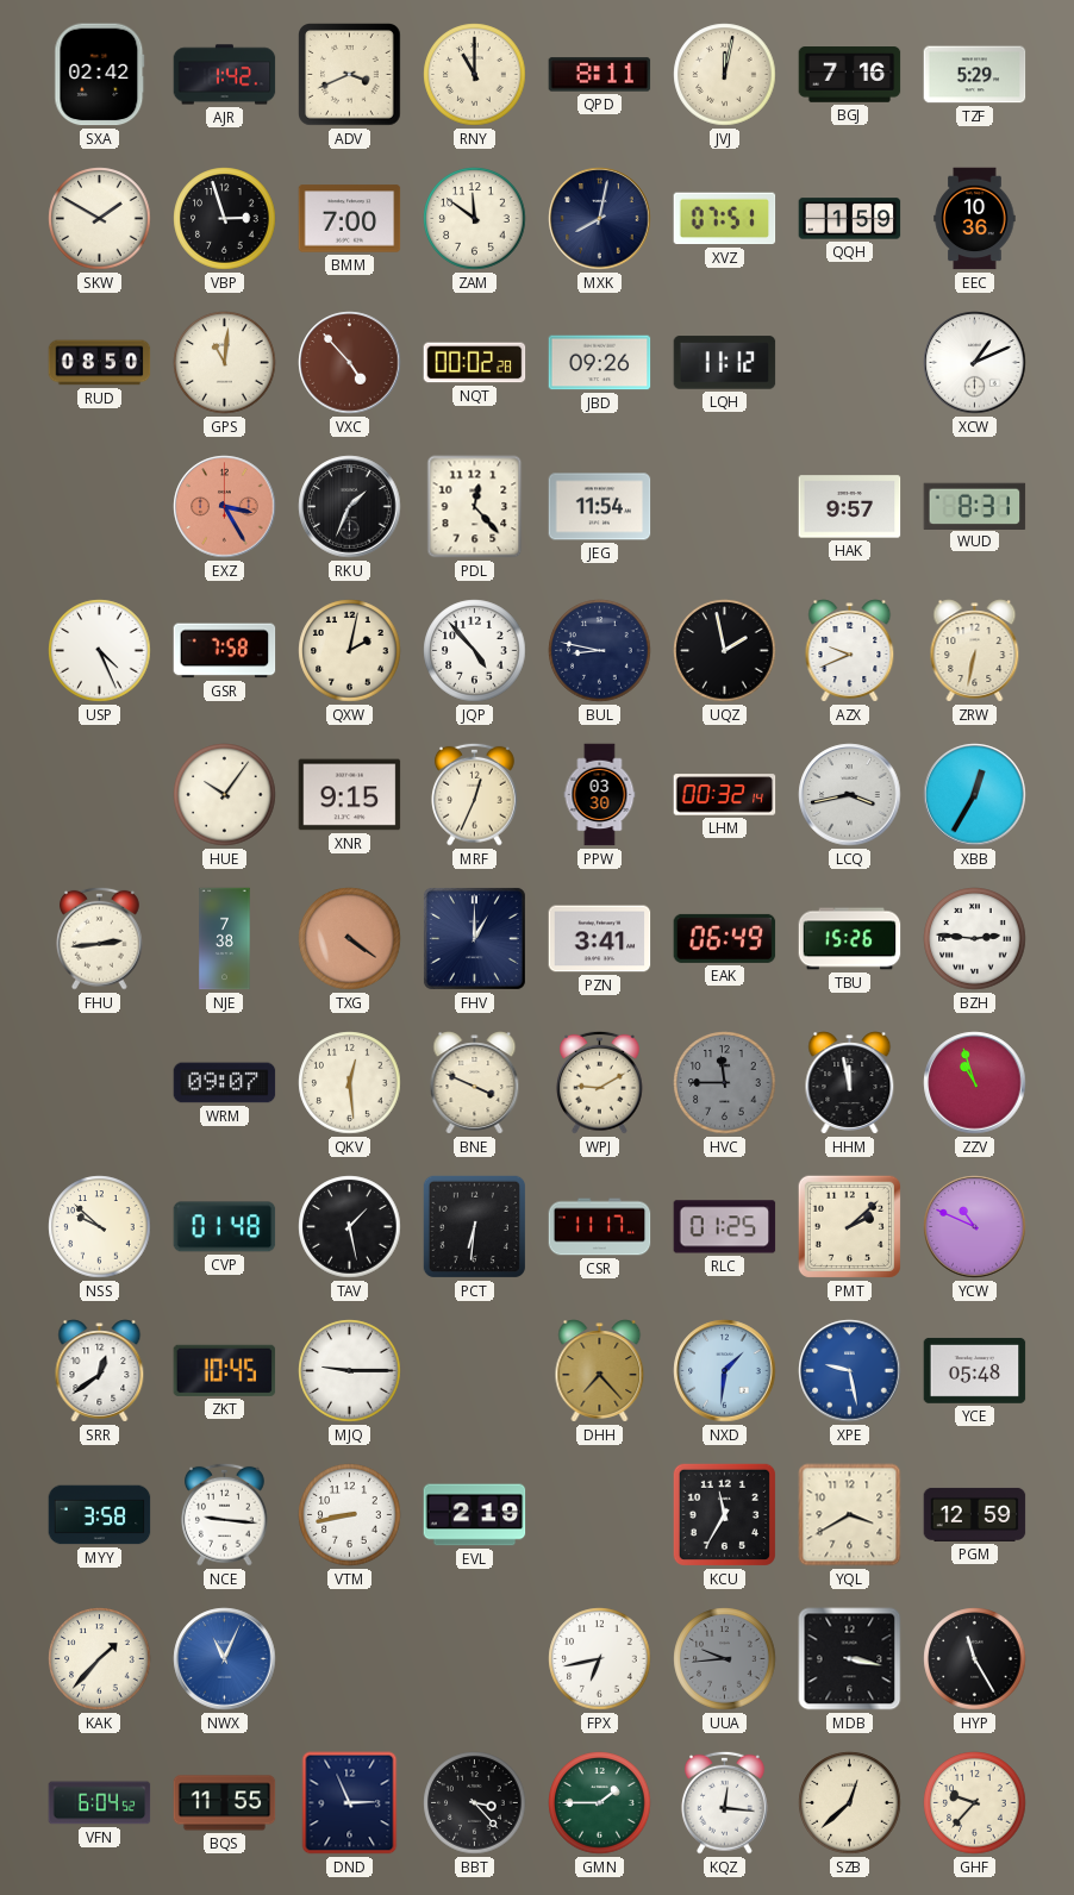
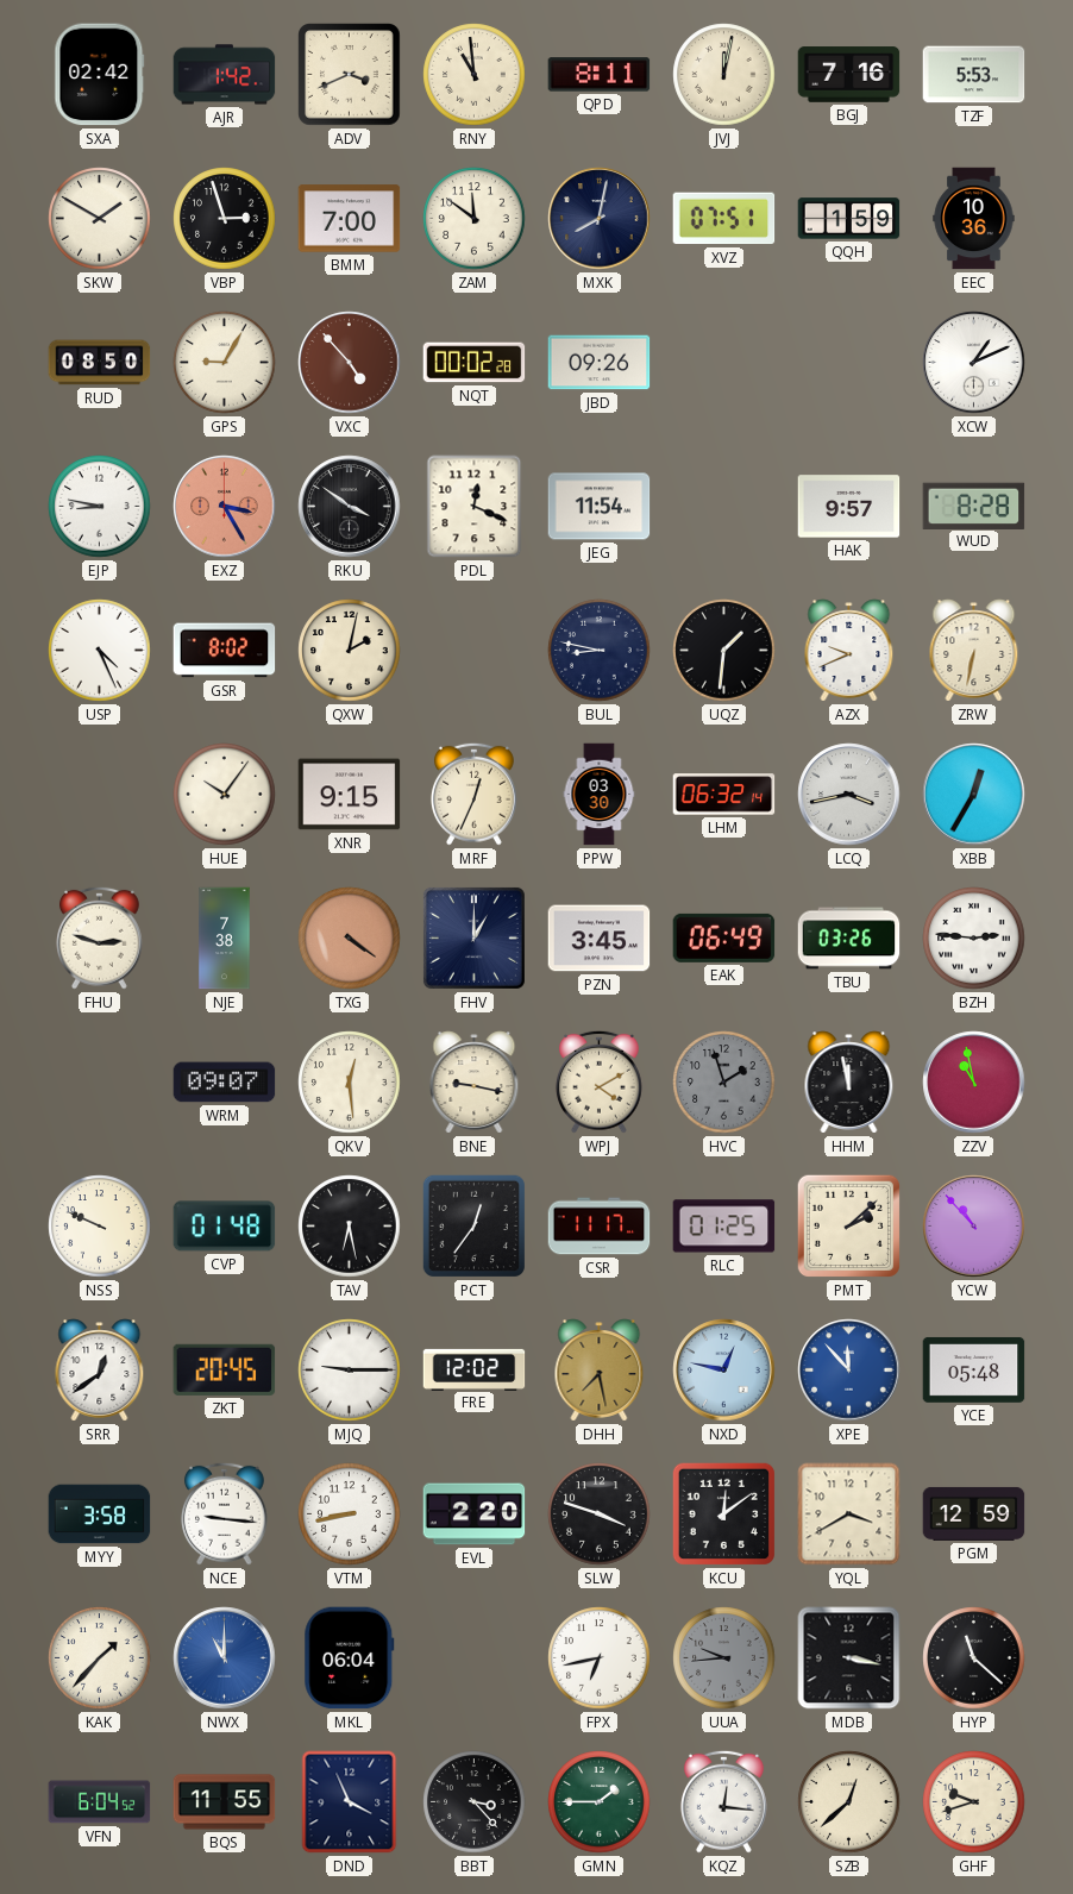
RNY: 11:00 -> 10:59 (475, 75)
TZF: 5:29 -> 5:53 (974, 75)
GPS: 11:01 -> 9:05 (225, 363)
LQH: 11:12 -> none (725, 363)
EJP: none -> 8:47 (100, 507)
RKU: 1:34 -> 3:51 (350, 507)
PDL: 12:23 -> 12:19 (475, 507)
WUD: 8:31 -> 8:28 (974, 506)
GSR: 7:58 -> 8:02 (225, 651)
JQP: 4:53 -> none (475, 651)
UQZ: 1:58 -> 1:31 (724, 651)
LHM: 00:32 -> 06:32 (724, 795)
FHU: 2:44 -> 2:48 (100, 937)
PZN: 3:41 -> 3:45 (600, 939)
TBU: 15:26 -> 03:26 (849, 939)
BNE: 3:49 -> 9:17 (475, 1083)
WPJ: 9:10 -> 4:10 (600, 1081)
HVC: 11:45 -> 1:57 (724, 1083)
ZZV: 10:57 -> 10:58 (974, 1083)
NSS: 9:52 -> 9:49 (100, 1227)
TAV: 1:28 -> 6:28 (350, 1227)
PCT: 6:31 -> 12:36 (473, 1225)
YCW: 10:49 -> 10:53 (974, 1227)
ZKT: 10:45 -> 20:45 (225, 1369)
FRE: none -> 12:02 (475, 1369)
DHH: 7:23 -> 7:28 (600, 1371)
NXD: 1:31 -> 12:47 (724, 1371)
XPE: 9:28 -> 11:53 (849, 1371)
EVL: 2:19 -> 2:20 (475, 1514)
SLW: none -> 3:48 (600, 1514)
KCU: 11:35 -> 12:09 (723, 1513)
NWX: 11:04 -> 11:00 (225, 1658)
MKL: none -> 06:04 (350, 1658)
HYP: 11:25 -> 11:22 (974, 1658)
DND: 2:56 -> 3:56 (350, 1802)
GHF: 9:37 -> 9:42 (974, 1802)
